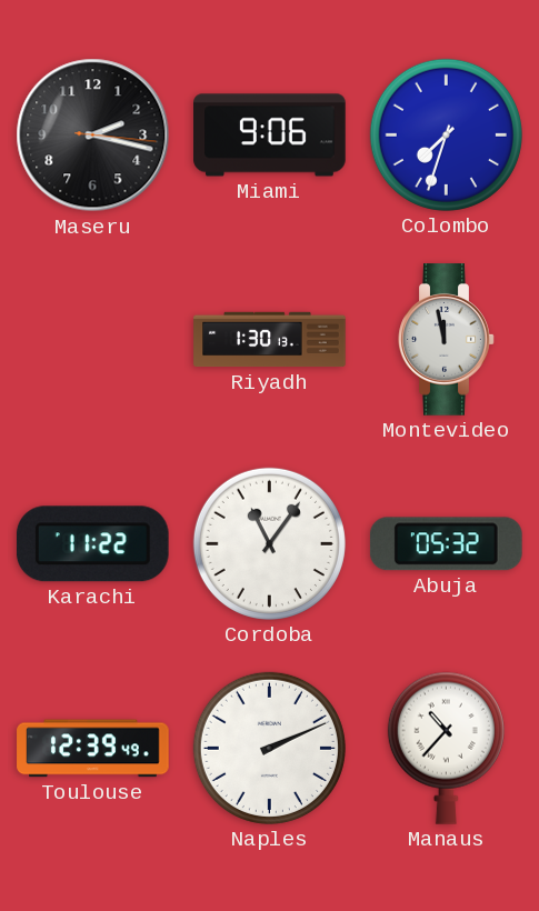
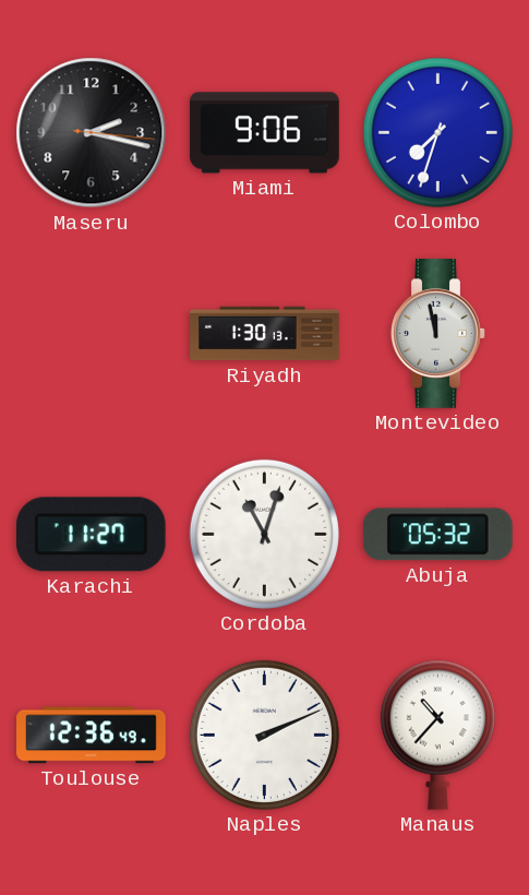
Karachi: 11:22 -> 11:27 (91, 535)
Cordoba: 11:06 -> 11:03 (264, 534)
Toulouse: 12:39 -> 12:36 (92, 736)
